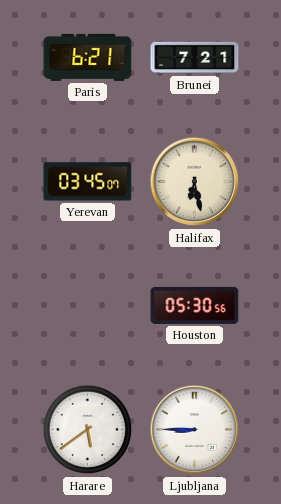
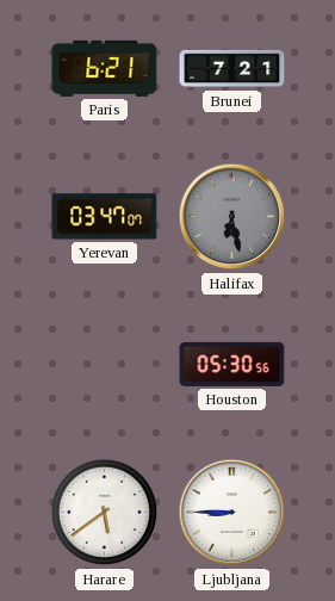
Yerevan: 03:45 -> 03:47 (105, 217)
Halifax dial: cream -> grey (232, 217)
